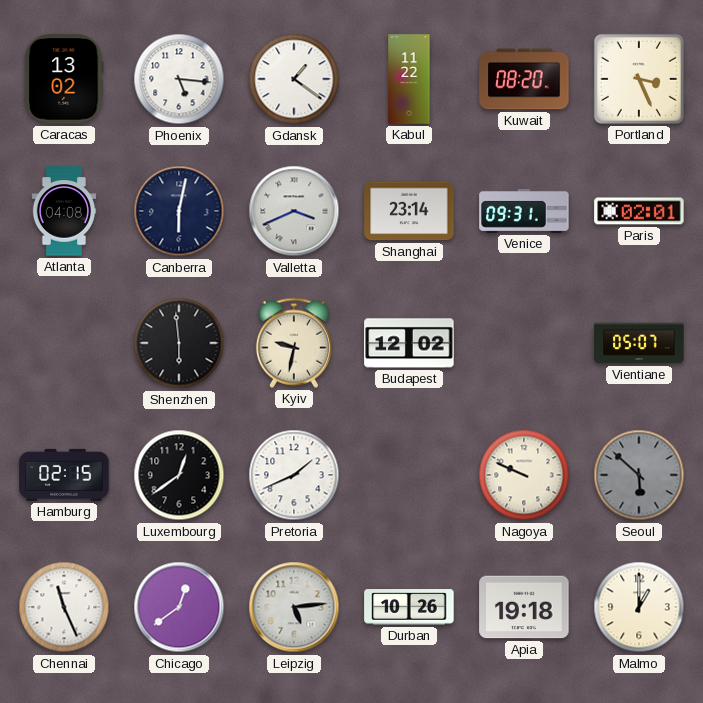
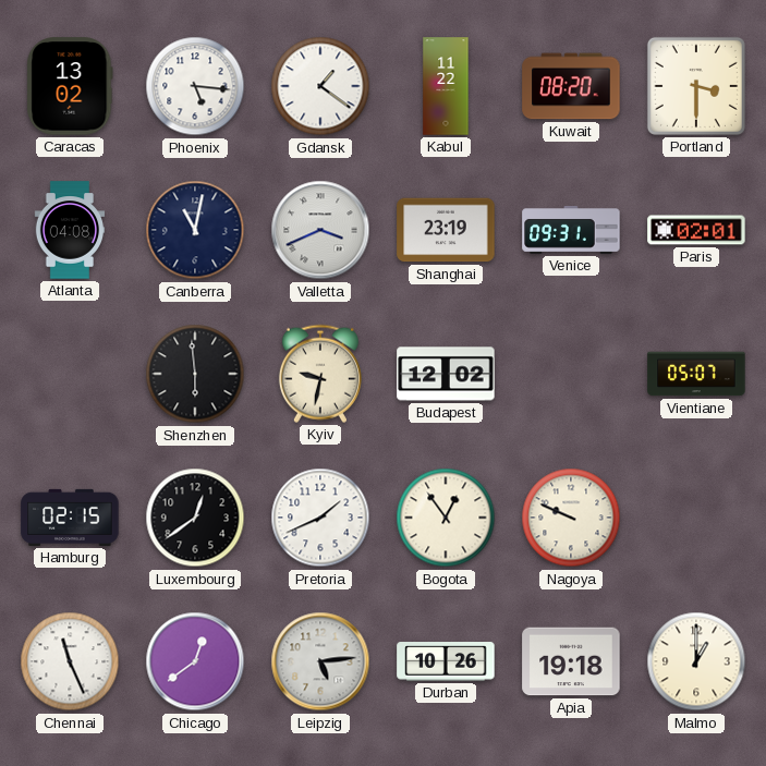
Portland: 3:26 -> 3:30 (696, 86)
Canberra: 6:02 -> 11:02 (195, 230)
Shanghai: 23:14 -> 23:19 (446, 230)
Bogota: none -> 12:54 (446, 518)
Seoul: 5:52 -> none (639, 475)
